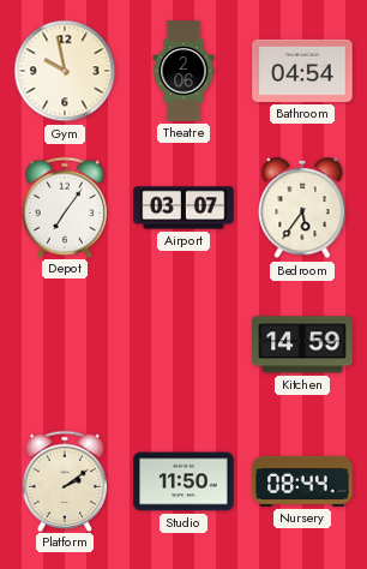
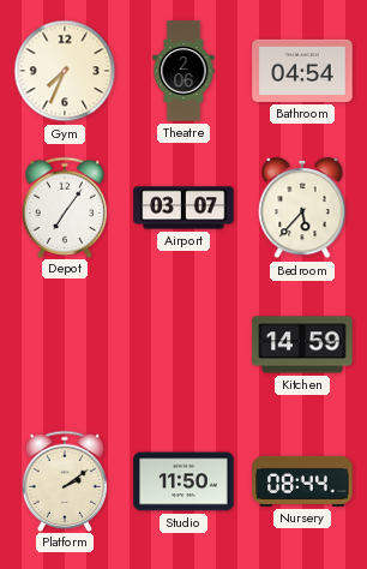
Gym: 9:58 -> 7:34 (65, 71)
Bedroom: 5:36 -> 5:37 (302, 208)
